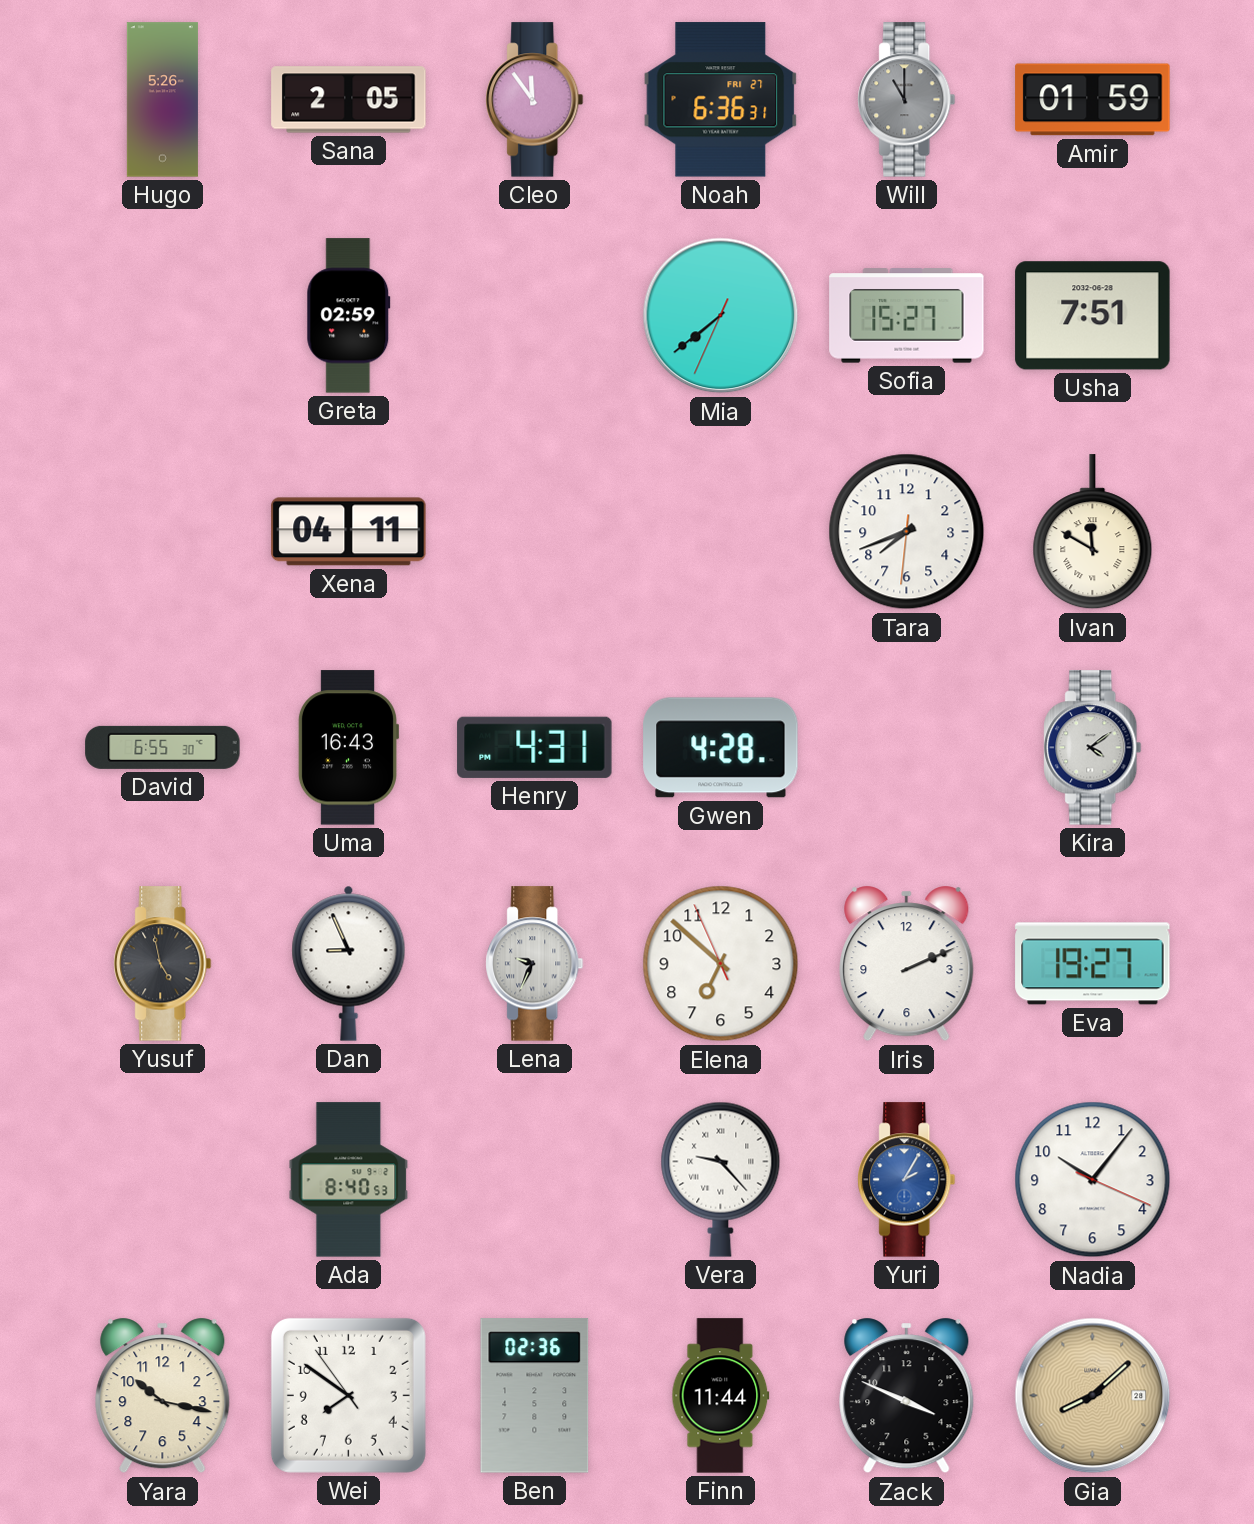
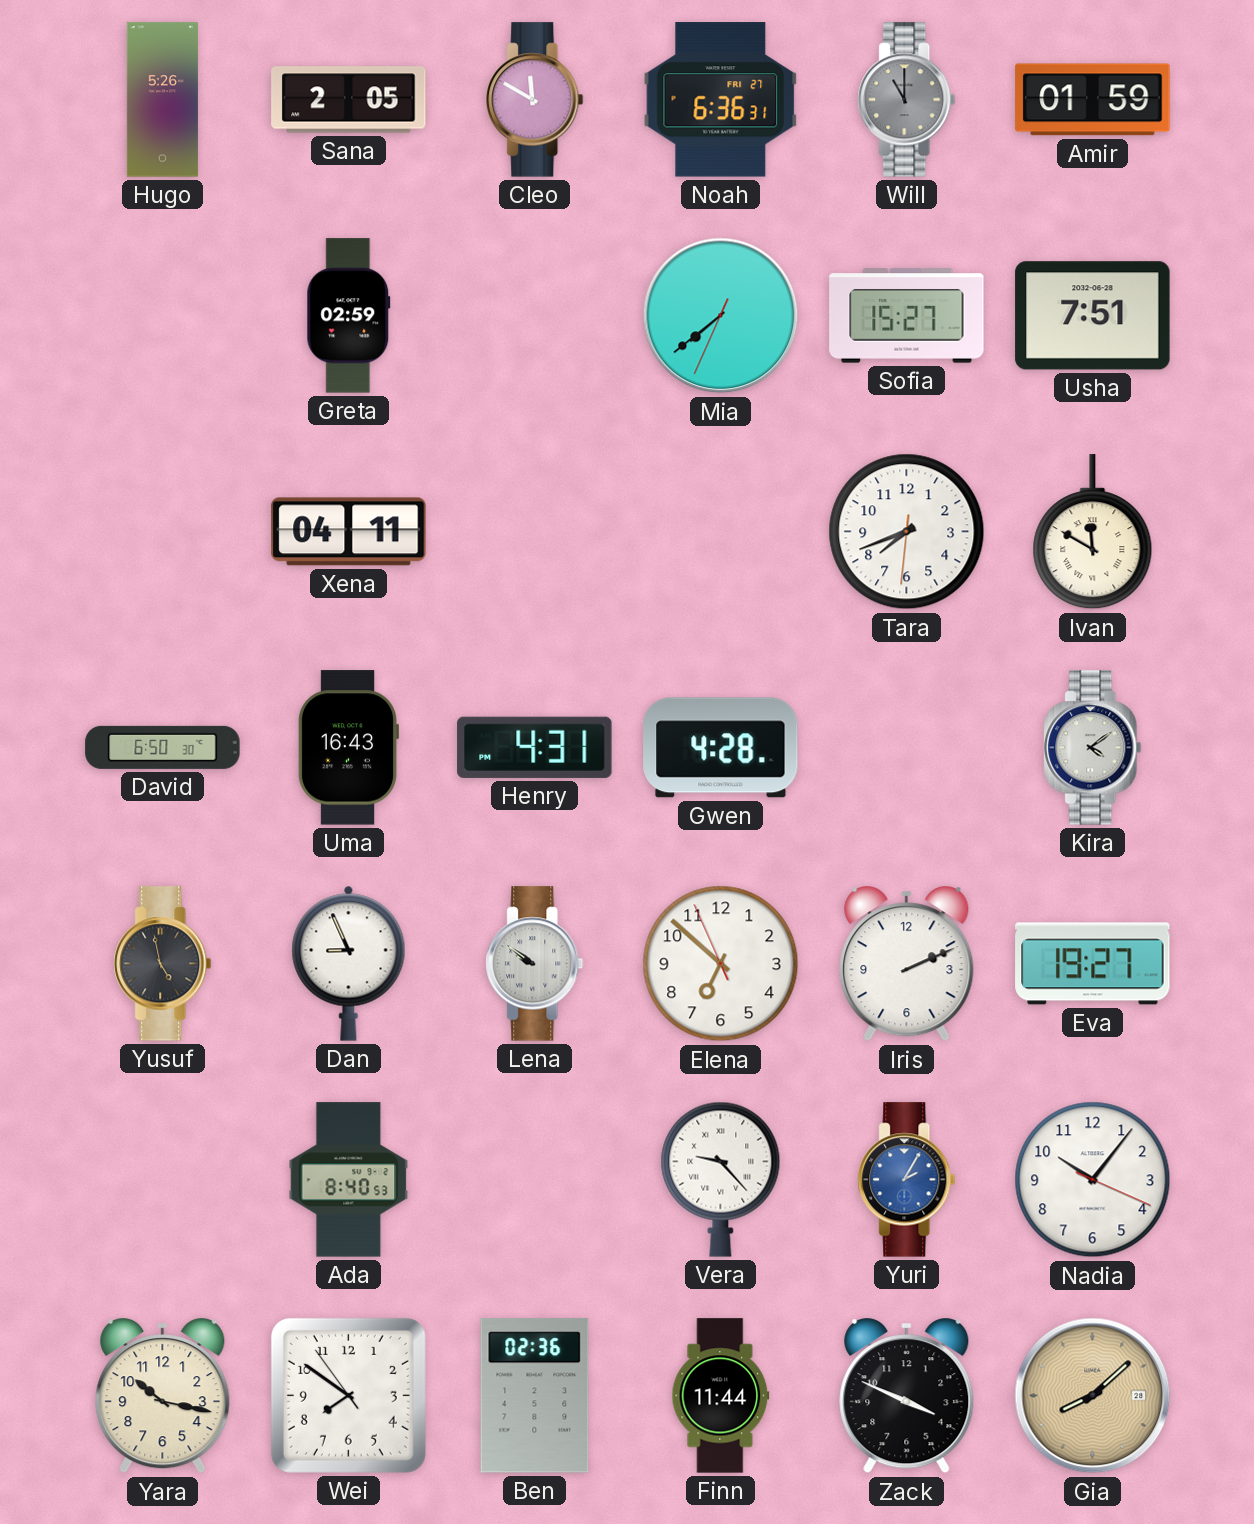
Cleo: 11:54 -> 11:50 (535, 100)
David: 6:55 -> 6:50 (163, 747)
Lena: 9:34 -> 9:51 (535, 964)
